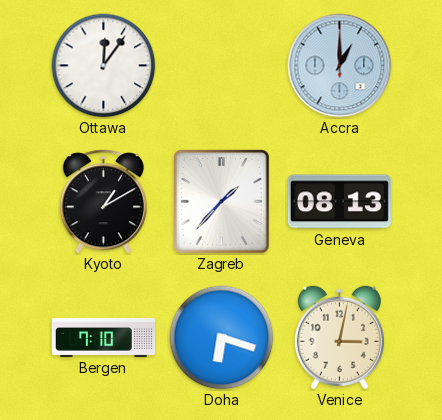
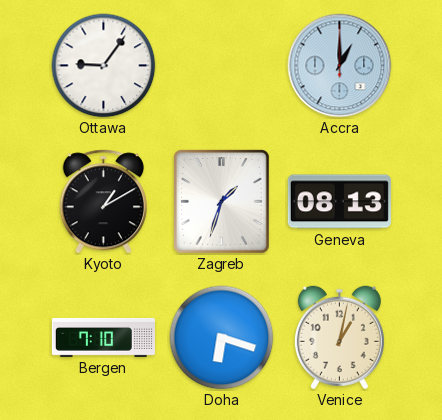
Ottawa: 12:06 -> 9:06 (104, 66)
Zagreb: 1:37 -> 1:33 (222, 202)
Venice: 3:02 -> 1:02 (339, 338)
